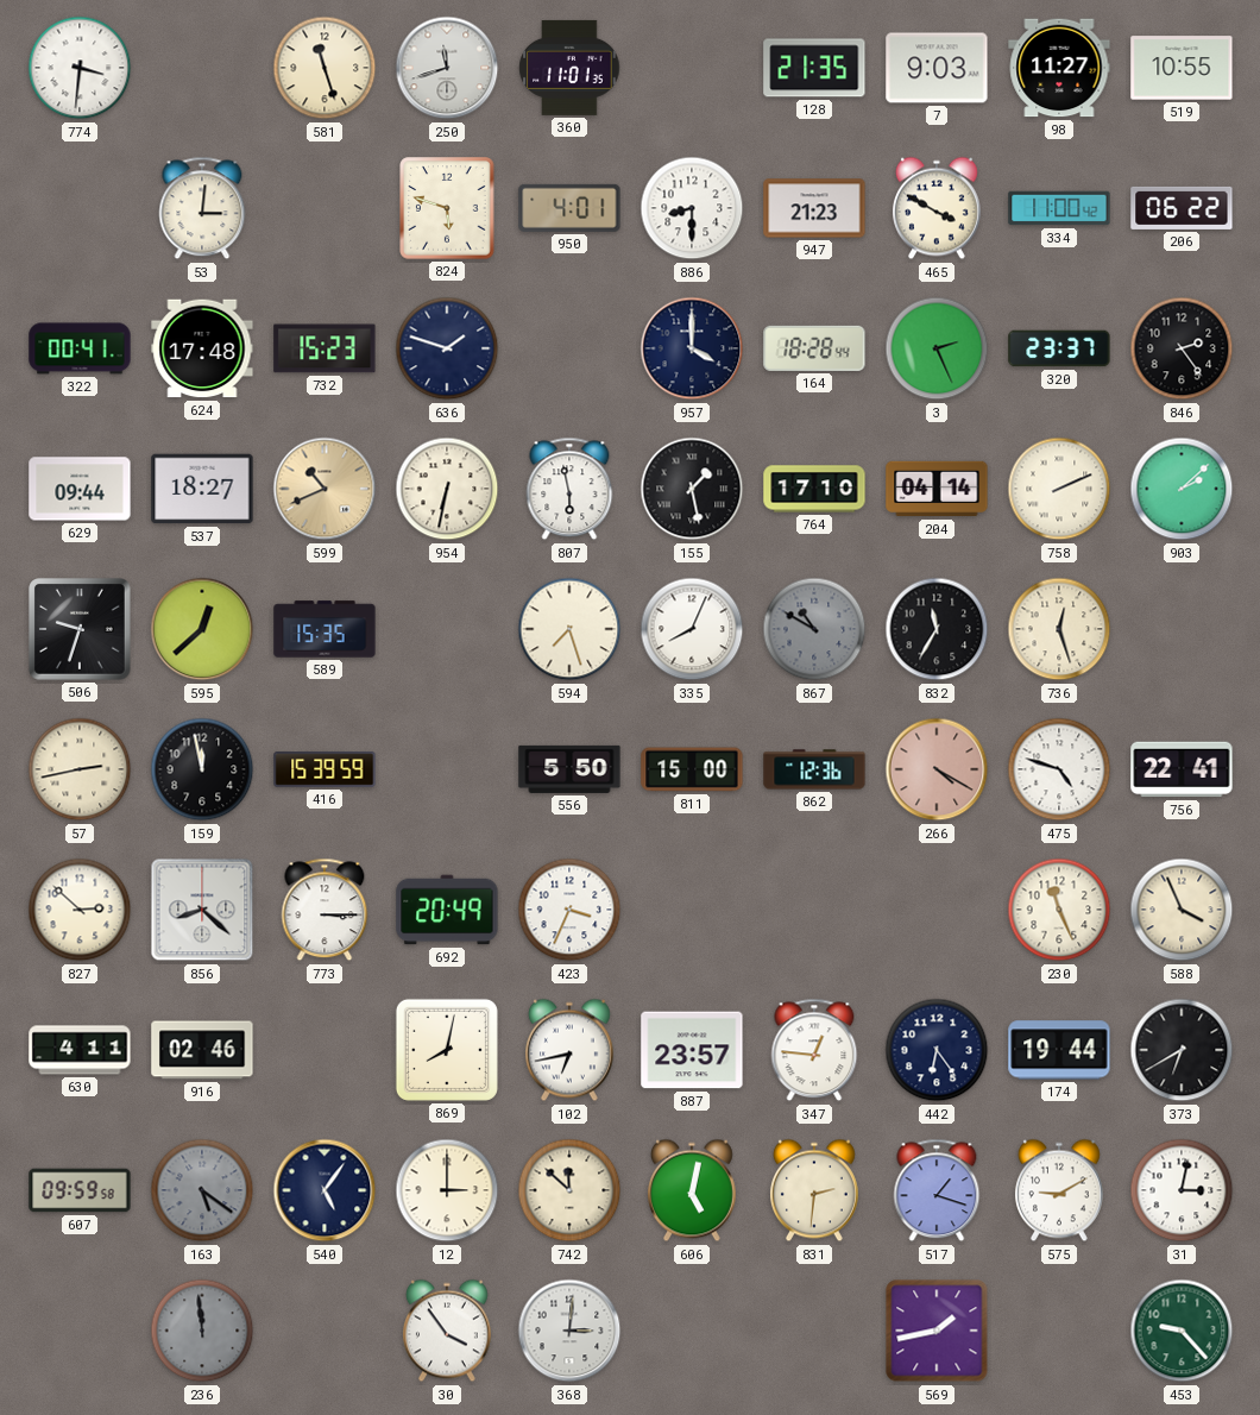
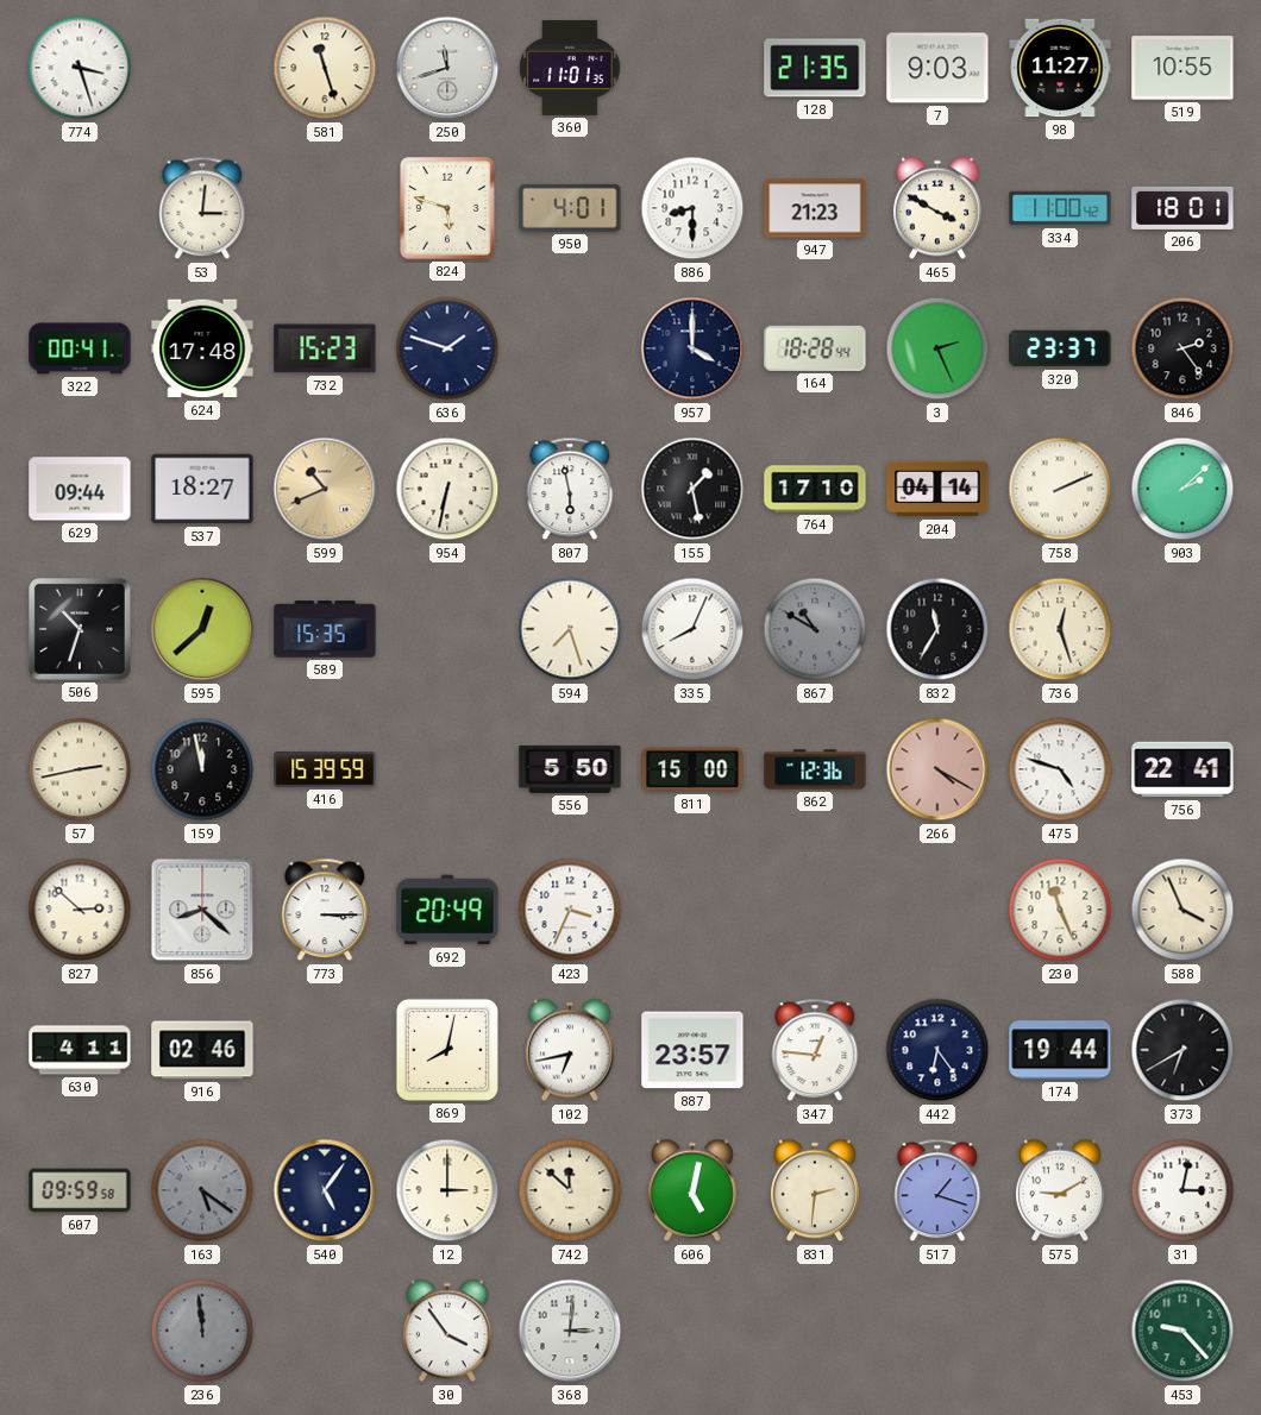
774: 3:31 -> 3:27 (80, 68)
206: 06:22 -> 18:01 (1182, 208)
506: 9:33 -> 10:33 (80, 629)
569: 1:43 -> none (937, 1331)
